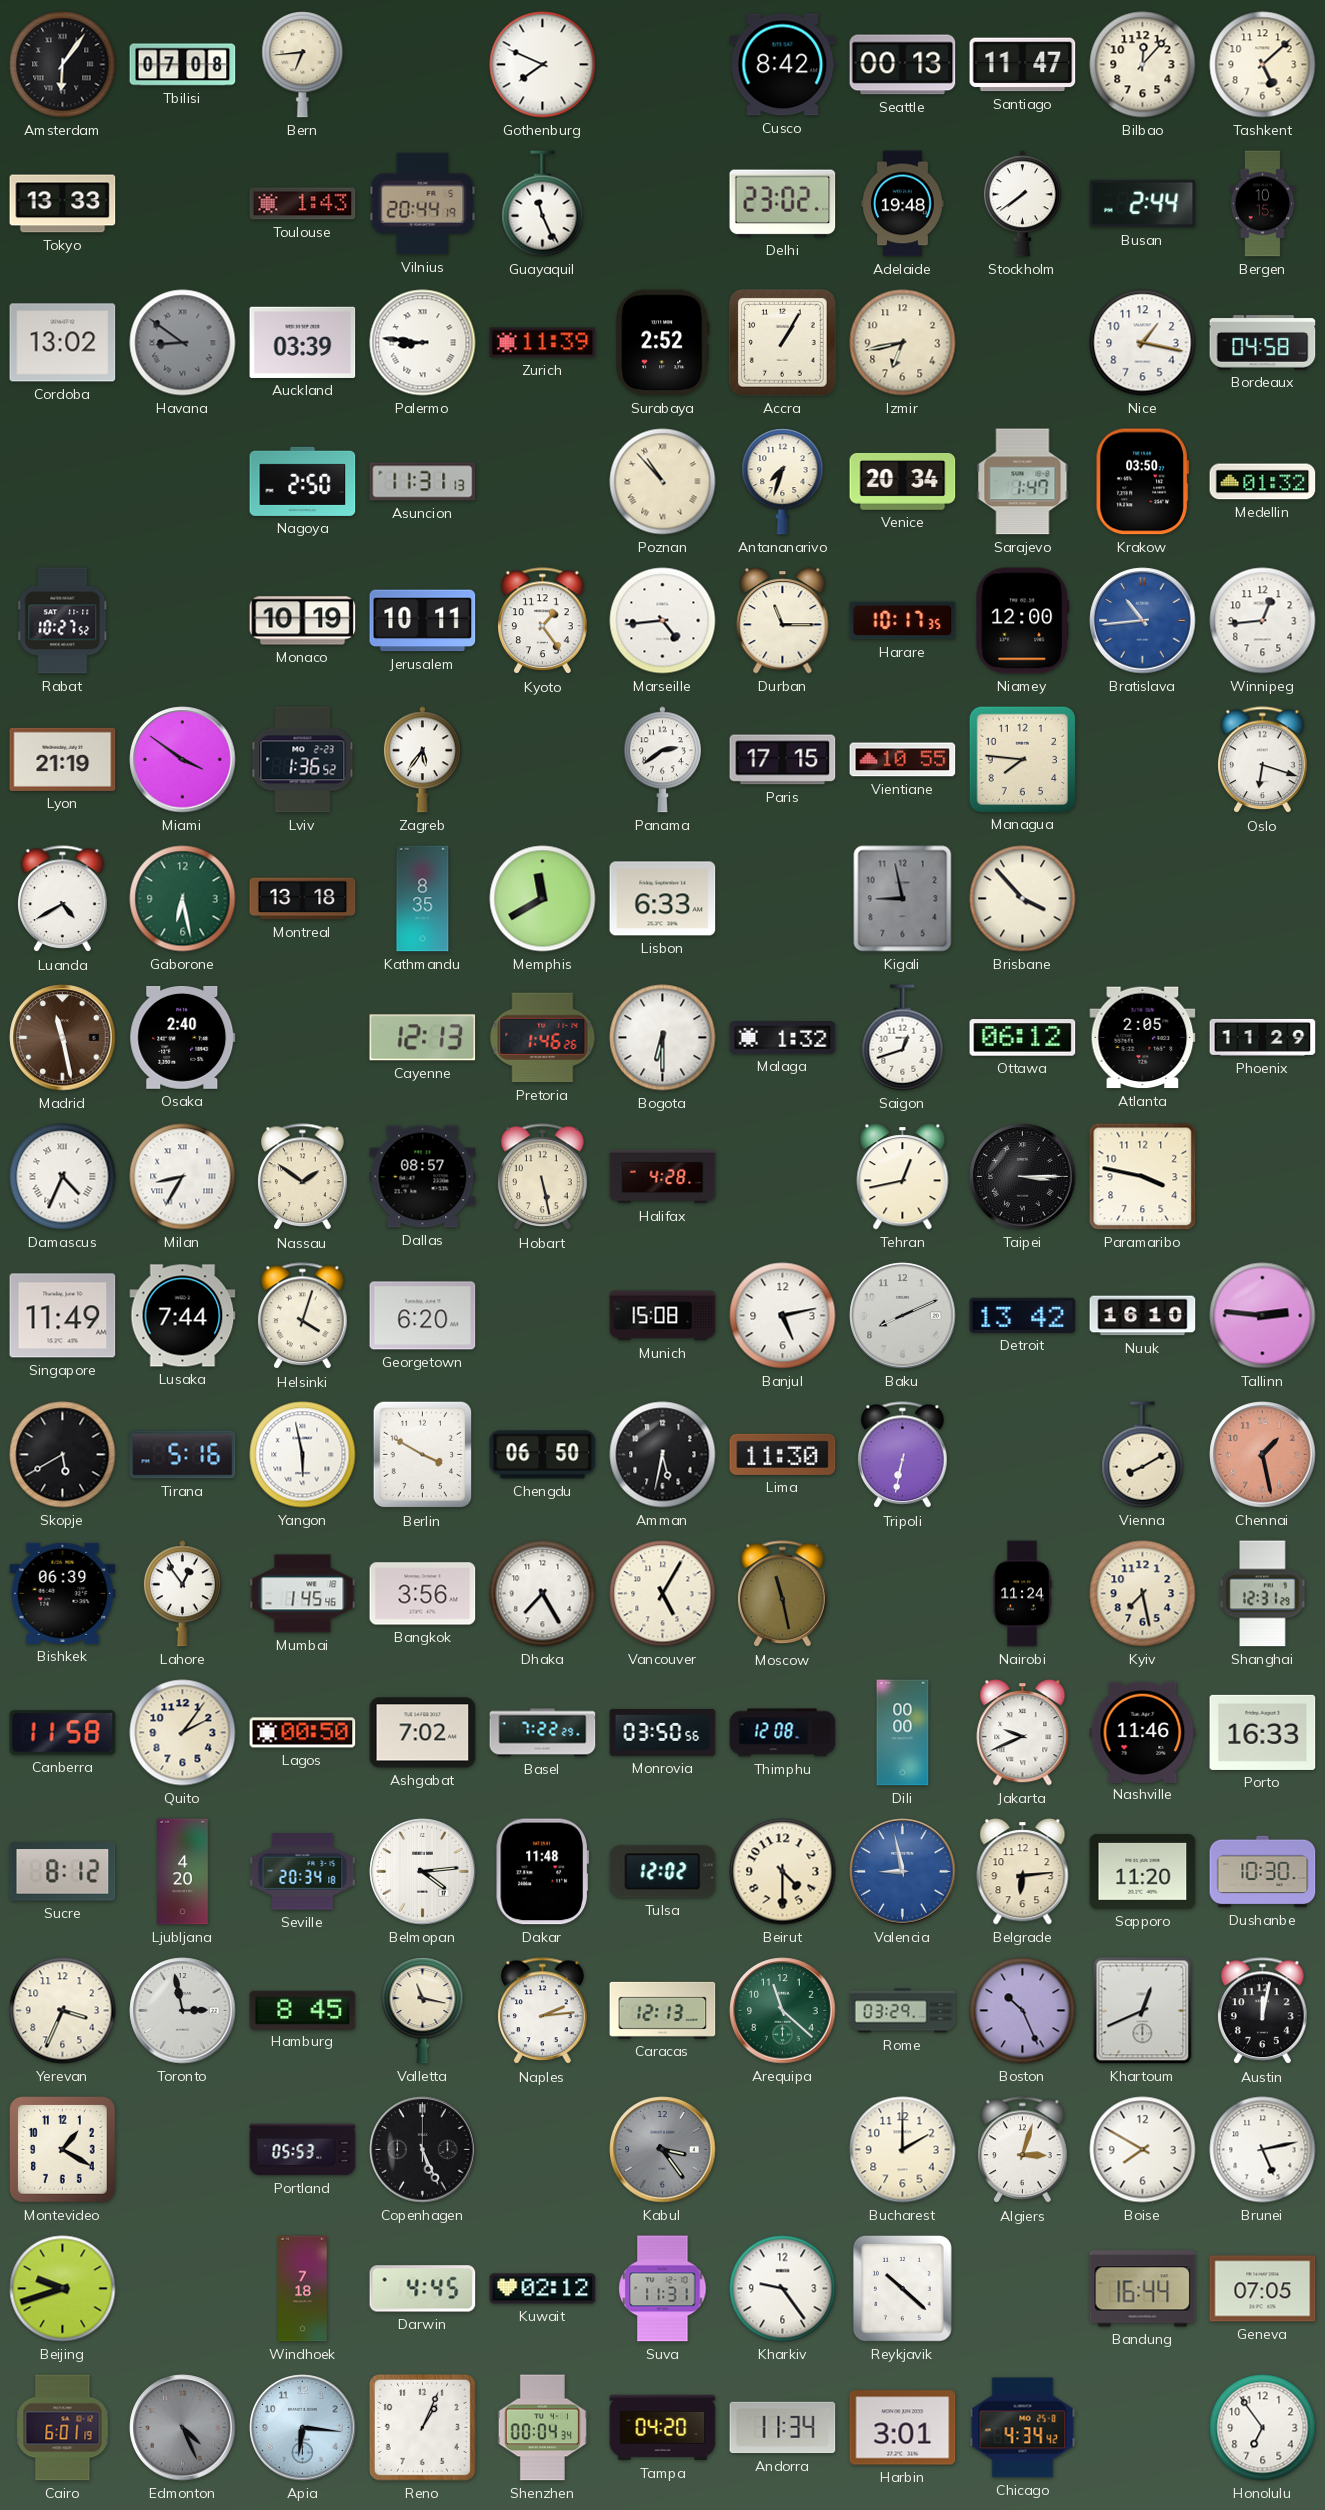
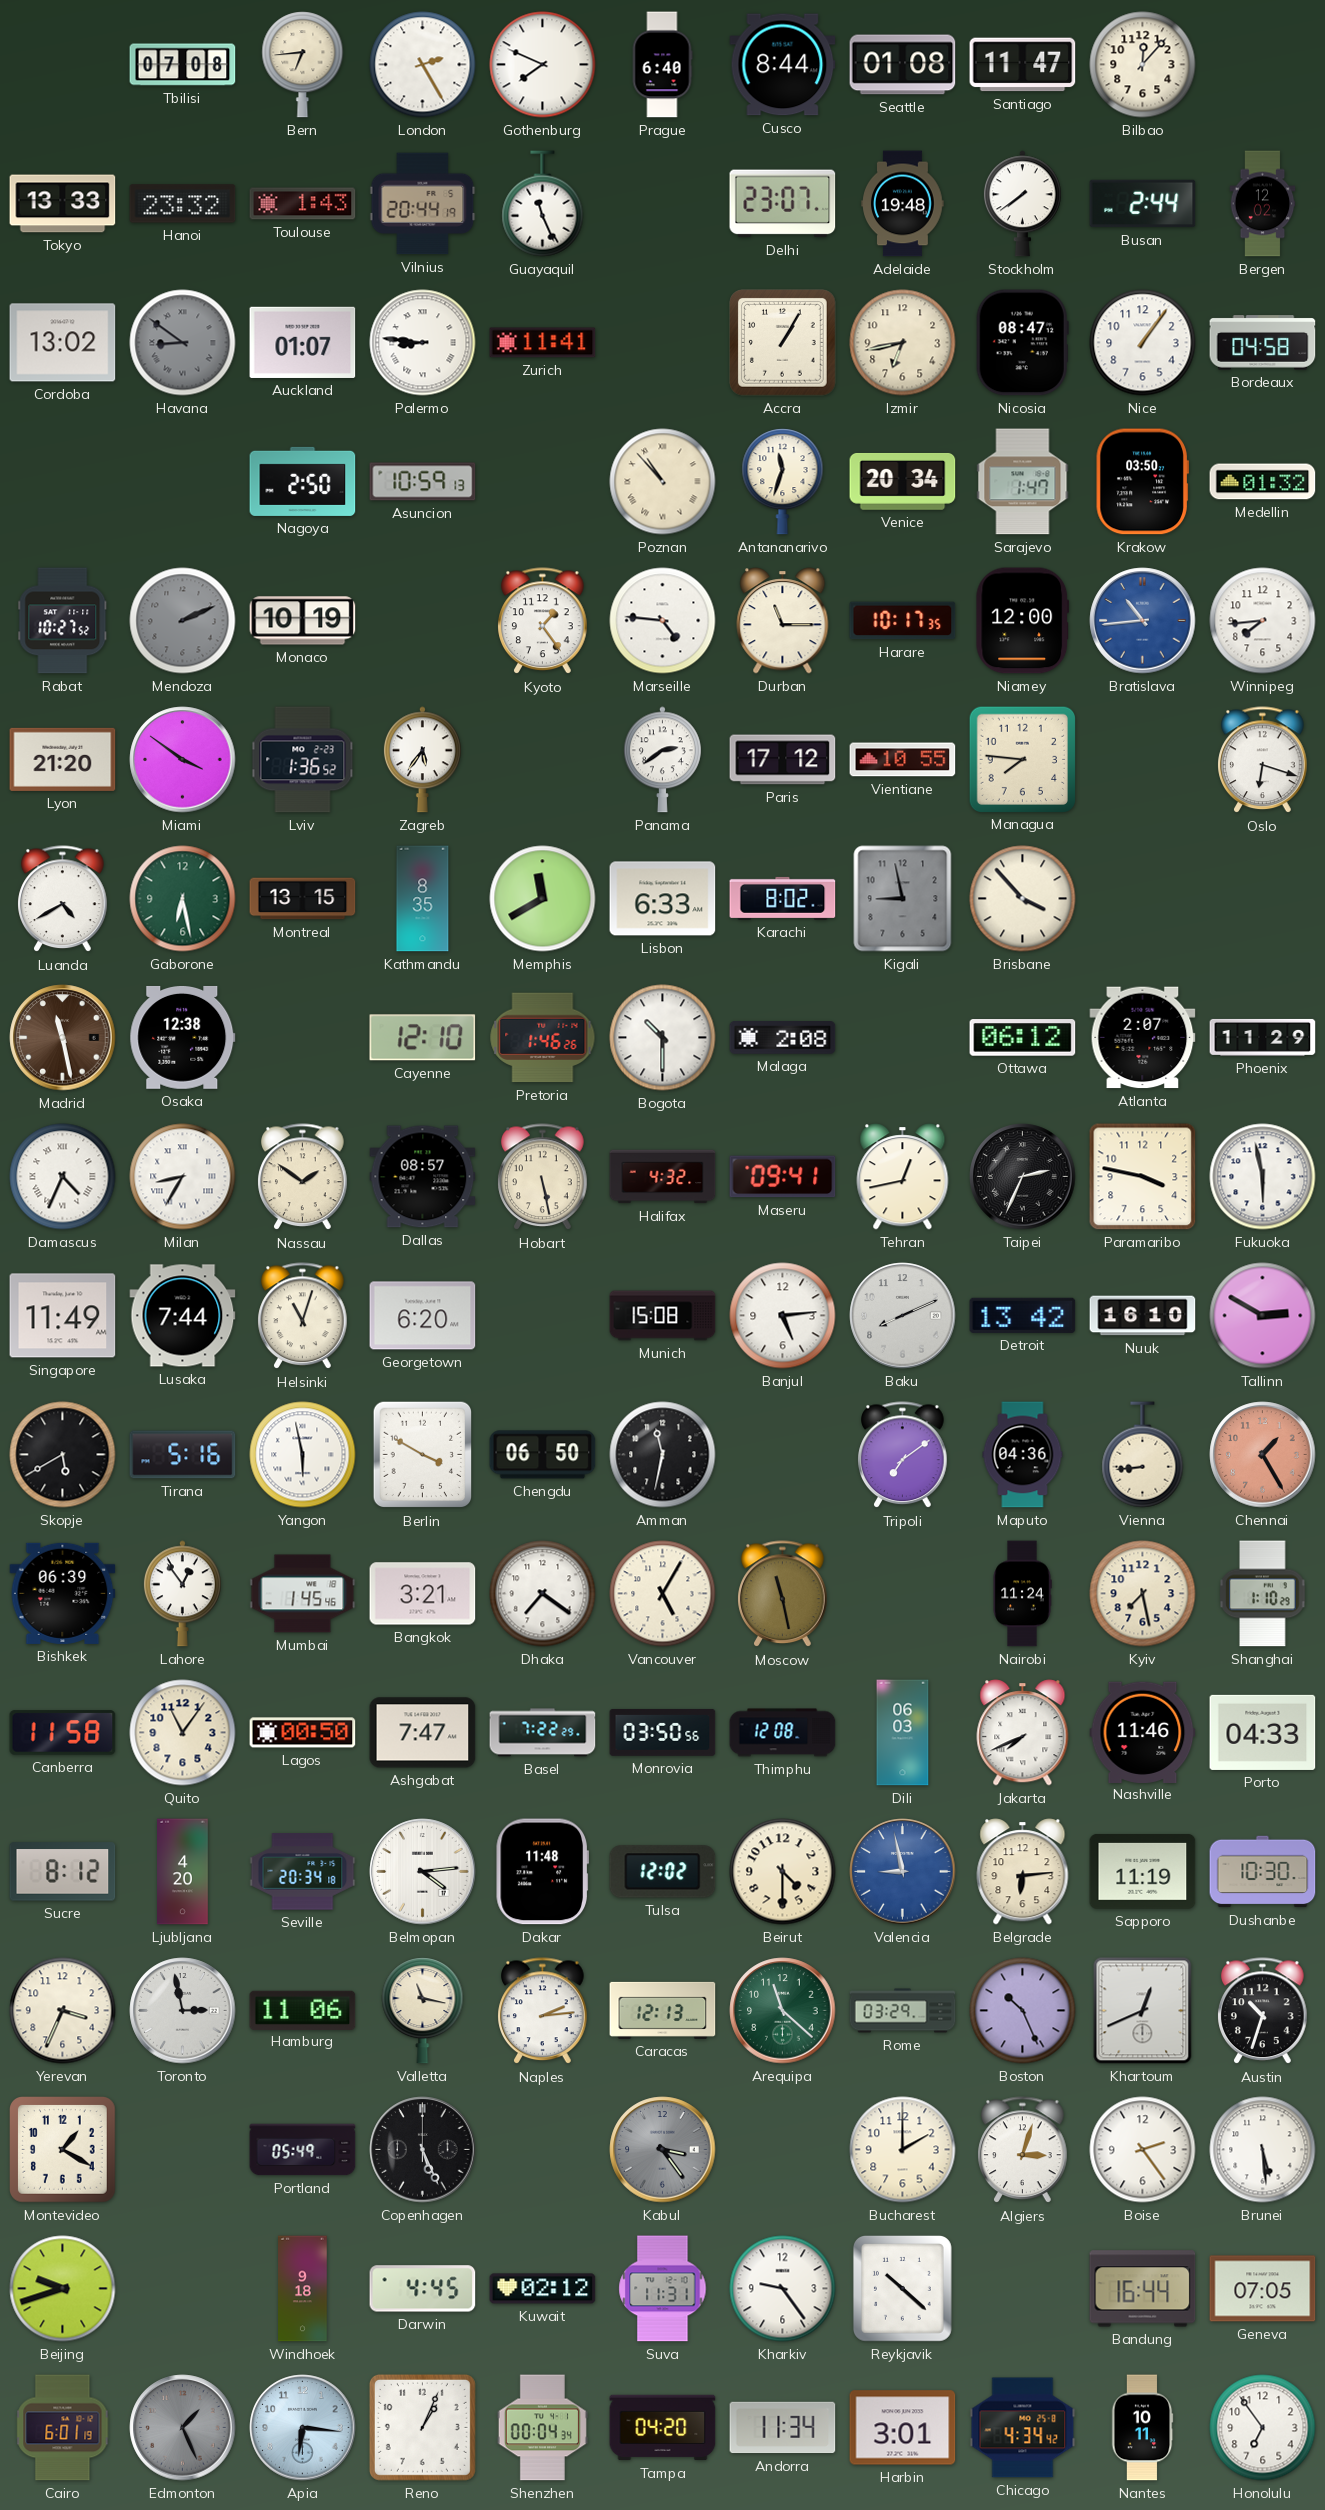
Amsterdam: 6:06 -> none (63, 65)
London: none -> 2:25 (423, 65)
Prague: none -> 6:40 (662, 65)
Cusco: 8:42 -> 8:44 (783, 65)
Seattle: 00:13 -> 01:08 (903, 65)
Tashkent: 5:08 -> none (1263, 65)
Hanoi: none -> 23:32 (183, 204)
Delhi: 23:02 -> 23:07 (783, 204)
Bergen: 10:15 -> 12:02 (1263, 204)
Auckland: 03:39 -> 01:07 (303, 342)
Zurich: 11:39 -> 11:41 (543, 343)
Surabaya: 2:52 -> none (663, 343)
Nicosia: none -> 08:47 (1022, 343)
Nice: 1:17 -> 1:06 (1143, 343)
Asuncion: 11:31 -> 10:59 (423, 482)
Antananarivo: 7:33 -> 11:33 (783, 482)
Mendoza: none -> 2:11 (183, 621)
Jerusalem: 10:11 -> none (423, 621)
Marseille: 4:44 -> 4:46 (663, 621)
Winnipeg: 12:44 -> 7:44 (1263, 621)
Lyon: 21:19 -> 21:20 (63, 759)
Paris: 17:15 -> 17:12 (783, 760)
Montreal: 13:18 -> 13:15 (303, 899)
Karachi: none -> 8:02 (783, 898)
Osaka: 2:40 -> 12:38 (183, 1037)
Cayenne: 12:13 -> 12:10 (423, 1038)
Bogota: 6:30 -> 10:30 (663, 1038)
Malaga: 1:32 -> 2:08 (783, 1038)
Saigon: 12:42 -> none (903, 1038)
Atlanta: 2:05 -> 2:07 (1143, 1038)
Halifax: 4:28 -> 4:32 (663, 1177)
Maseru: none -> 09:41 (783, 1177)
Taipei: 3:15 -> 2:34 (1023, 1177)
Fukuoka: none -> 5:58 (1263, 1177)
Helsinki: 4:03 -> 11:03 (303, 1316)
Banjul: 5:13 -> 5:14 (783, 1316)
Tallinn: 2:46 -> 2:50 (1263, 1316)
Amman: 5:32 -> 11:32 (663, 1455)
Lima: 11:30 -> none (783, 1454)
Tripoli: 6:32 -> 7:09 (903, 1455)
Maputo: none -> 04:36 (1023, 1455)
Vienna: 8:10 -> 8:44 (1143, 1455)
Chennai: 1:28 -> 1:25 (1263, 1455)
Bangkok: 3:56 -> 3:21 (423, 1594)
Dhaka: 7:25 -> 7:21 (543, 1594)
Shanghai: 12:31 -> 1:10 (1263, 1594)
Quito: 2:06 -> 11:06 (183, 1733)
Ashgabat: 7:02 -> 7:47 (423, 1733)
Dili: 00:00 -> 06:03 (903, 1733)
Jakarta: 9:41 -> 7:41 (1023, 1733)
Porto: 16:33 -> 04:33 (1263, 1732)
Sapporo: 11:20 -> 11:19 (1143, 1871)
Hamburg: 8:45 -> 11:06 (303, 2010)
Austin: 12:02 -> 10:33 (1263, 2011)
Portland: 05:53 -> 05:49 (303, 2150)
Boise: 7:50 -> 2:24 (1143, 2150)
Brunei: 5:13 -> 5:29 (1263, 2150)
Windhoek: 7:18 -> 9:18 (303, 2289)
Edmonton: 4:26 -> 1:26 (183, 2428)
Nantes: none -> 10:11 (1142, 2428)
